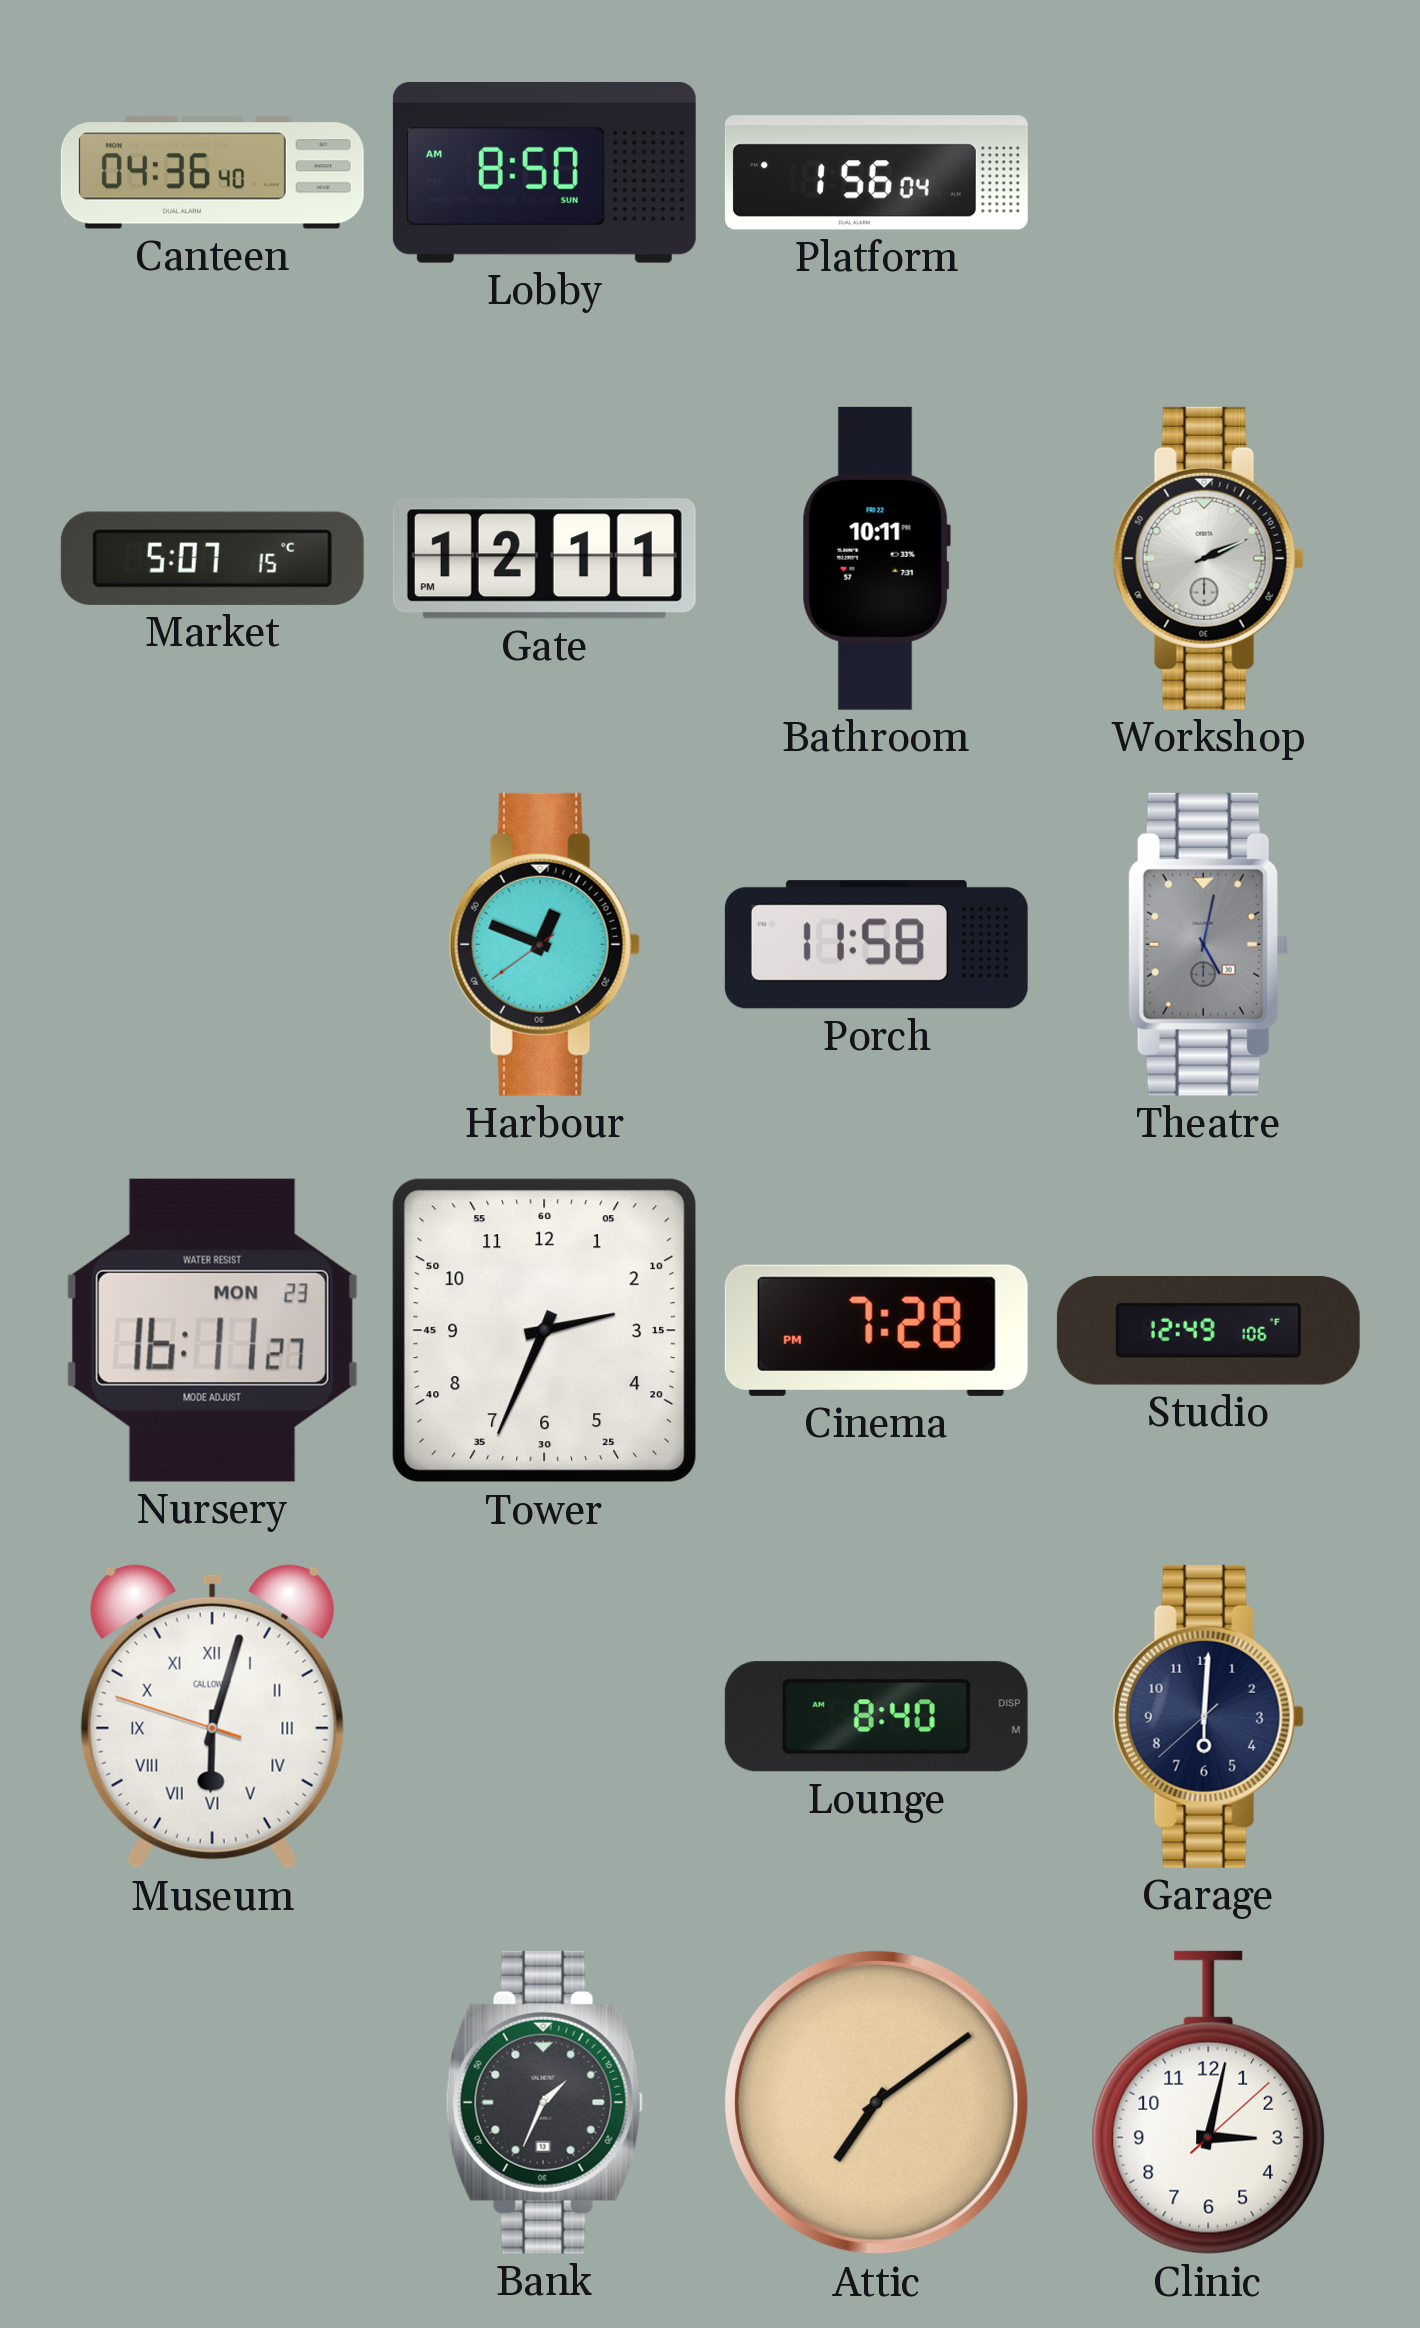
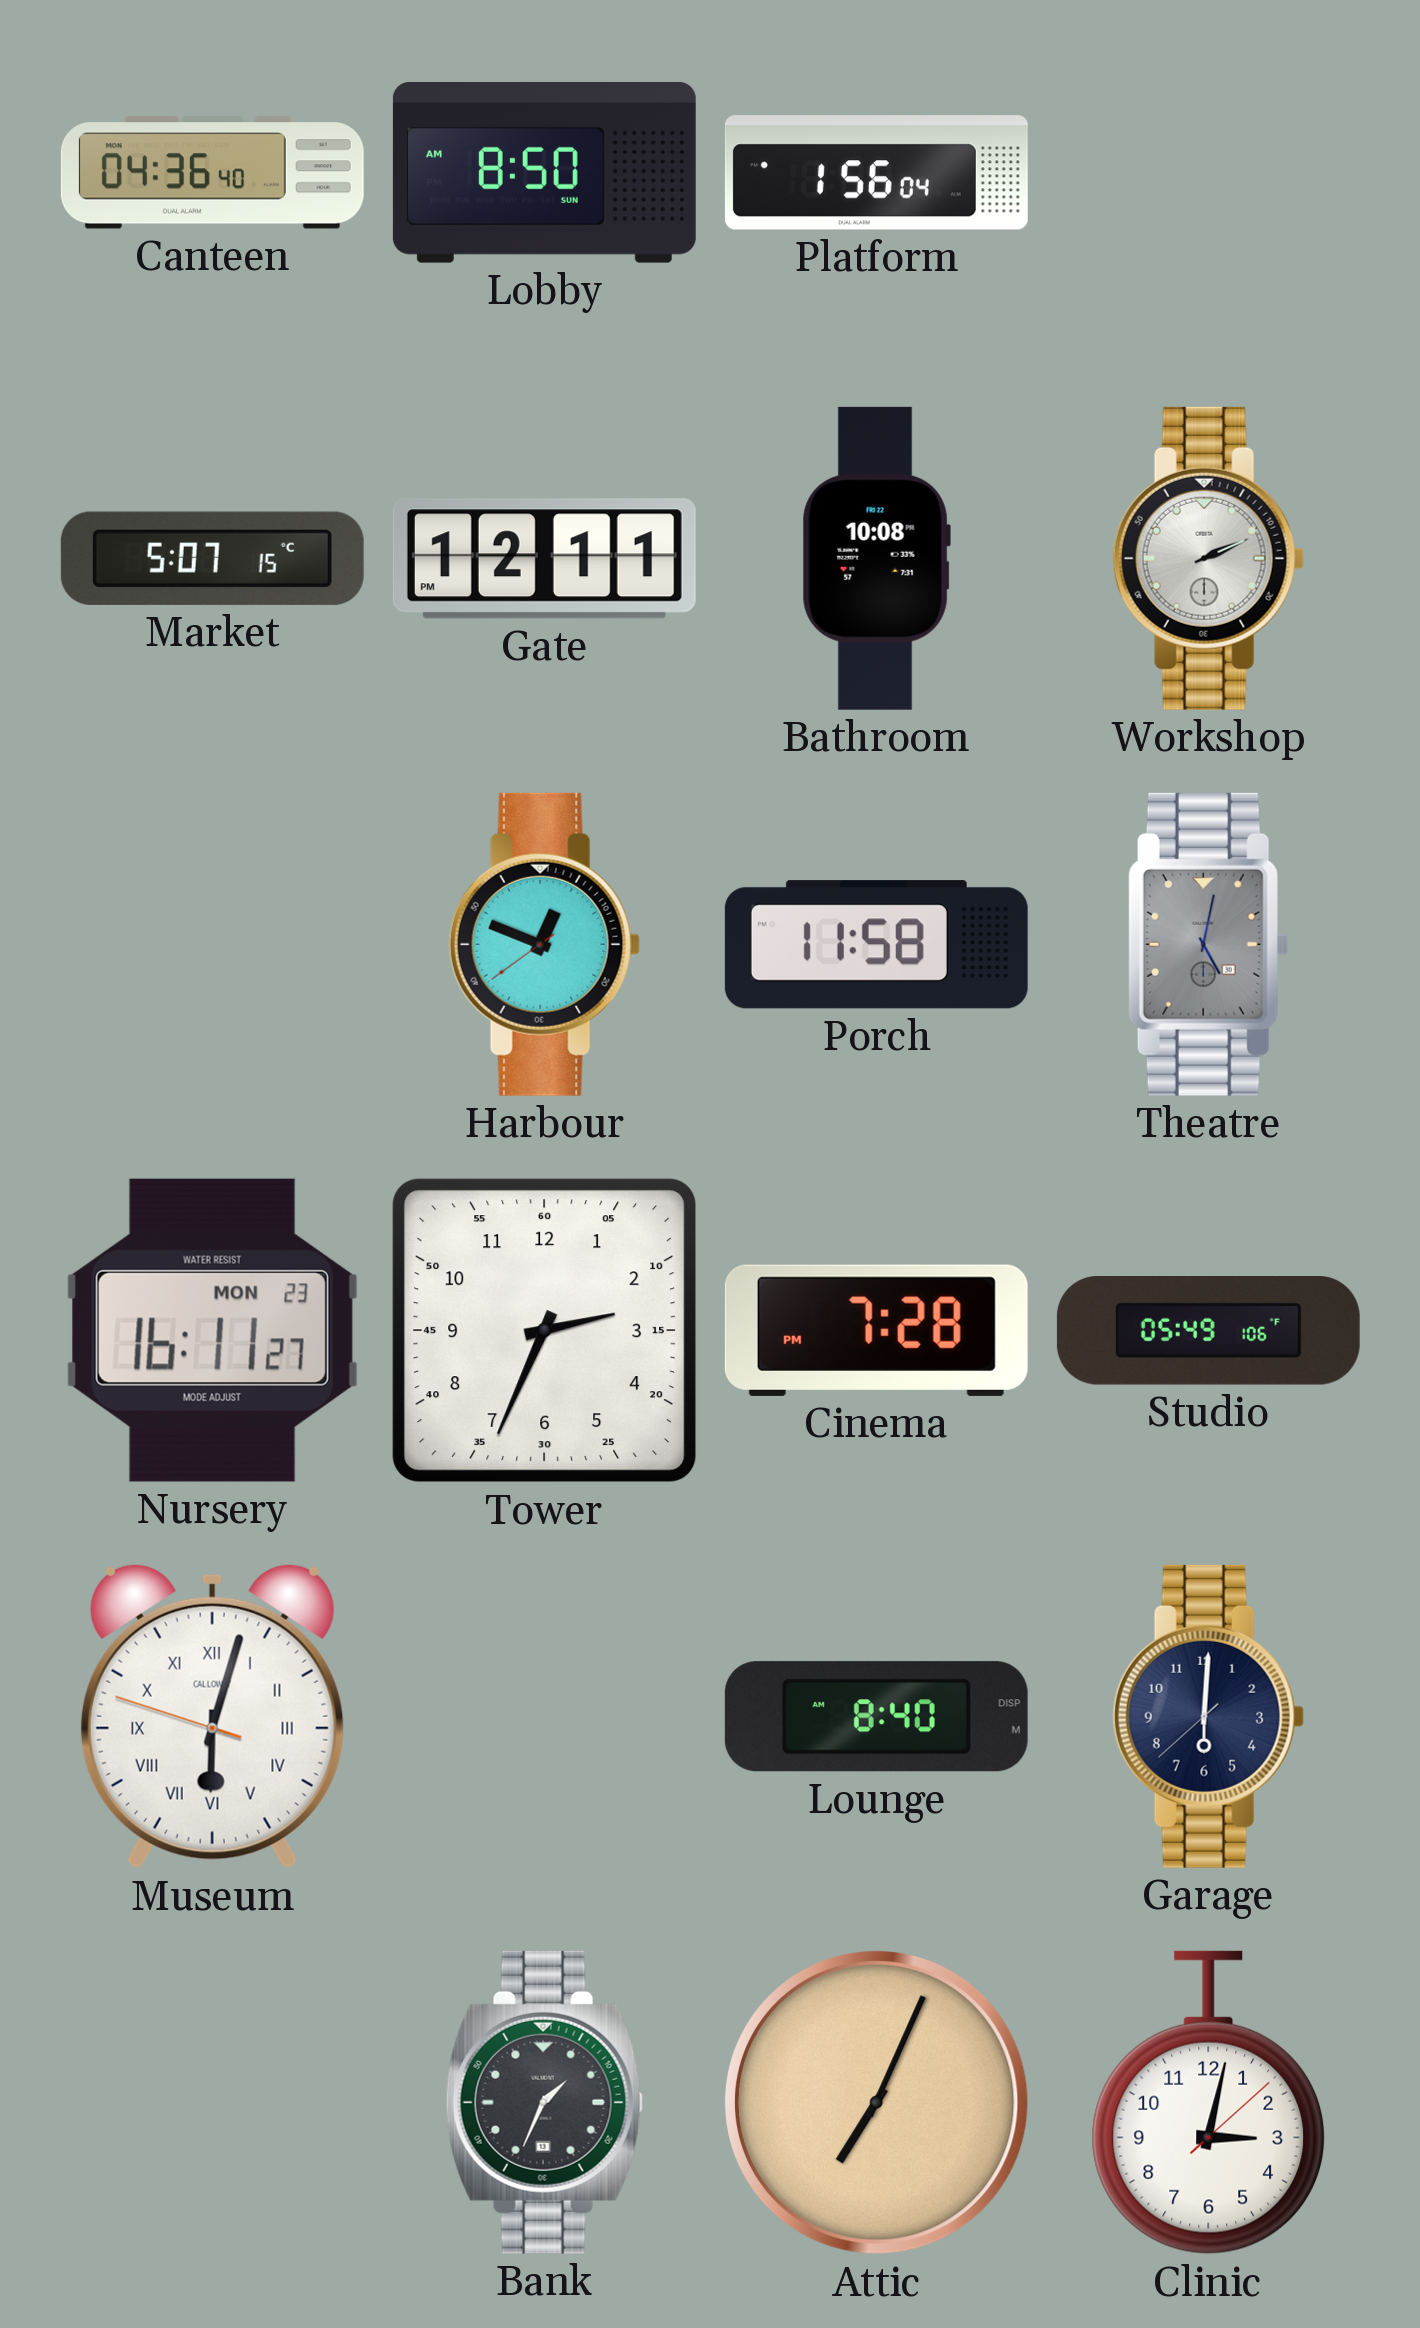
Bathroom: 10:11 -> 10:08 (876, 558)
Studio: 12:49 -> 05:49 (1208, 1331)
Attic: 7:09 -> 7:04 (876, 2102)
